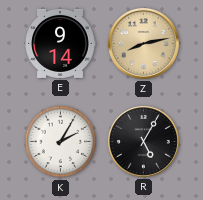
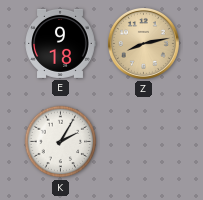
E: 9:14 -> 9:18 (60, 43)
R: 5:05 -> none (143, 141)
